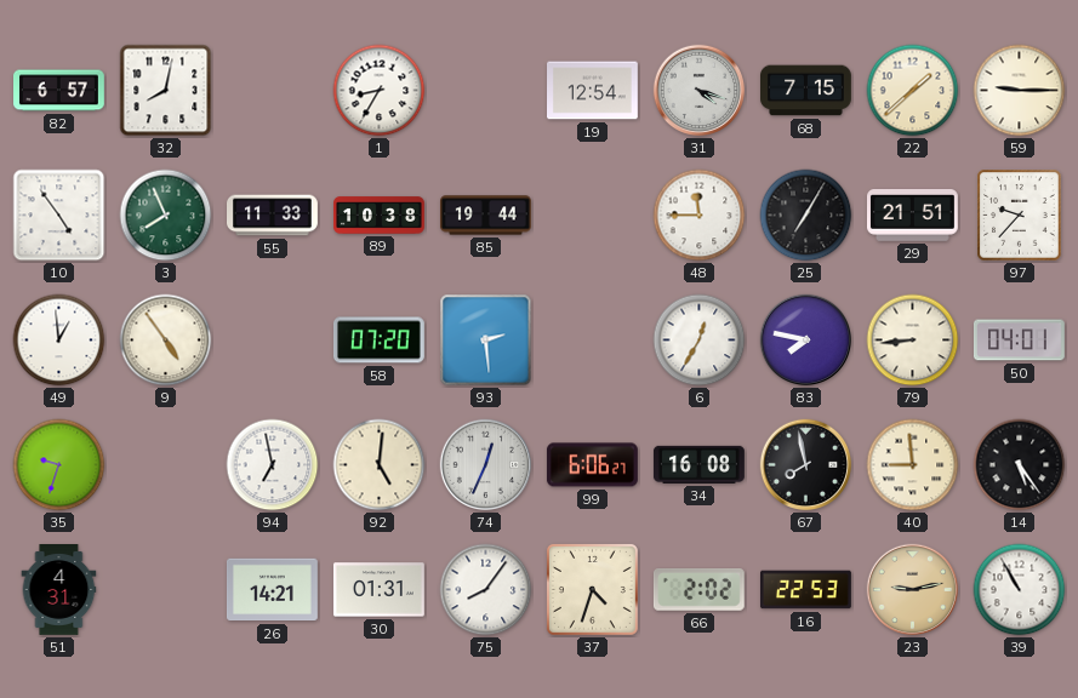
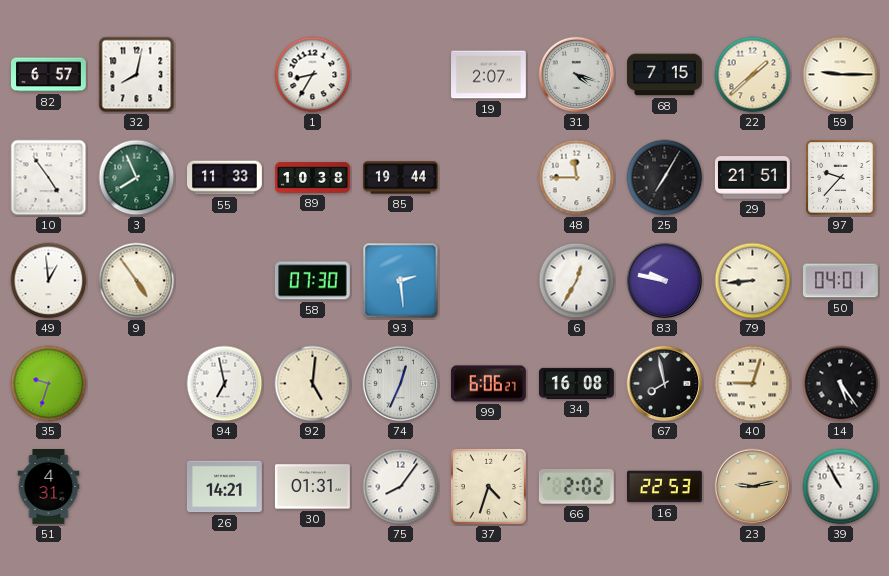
19: 12:54 -> 2:07 (489, 75)
58: 07:20 -> 07:30 (312, 281)
83: 7:47 -> 9:47 (665, 281)
40: 8:59 -> 9:03 (753, 384)
